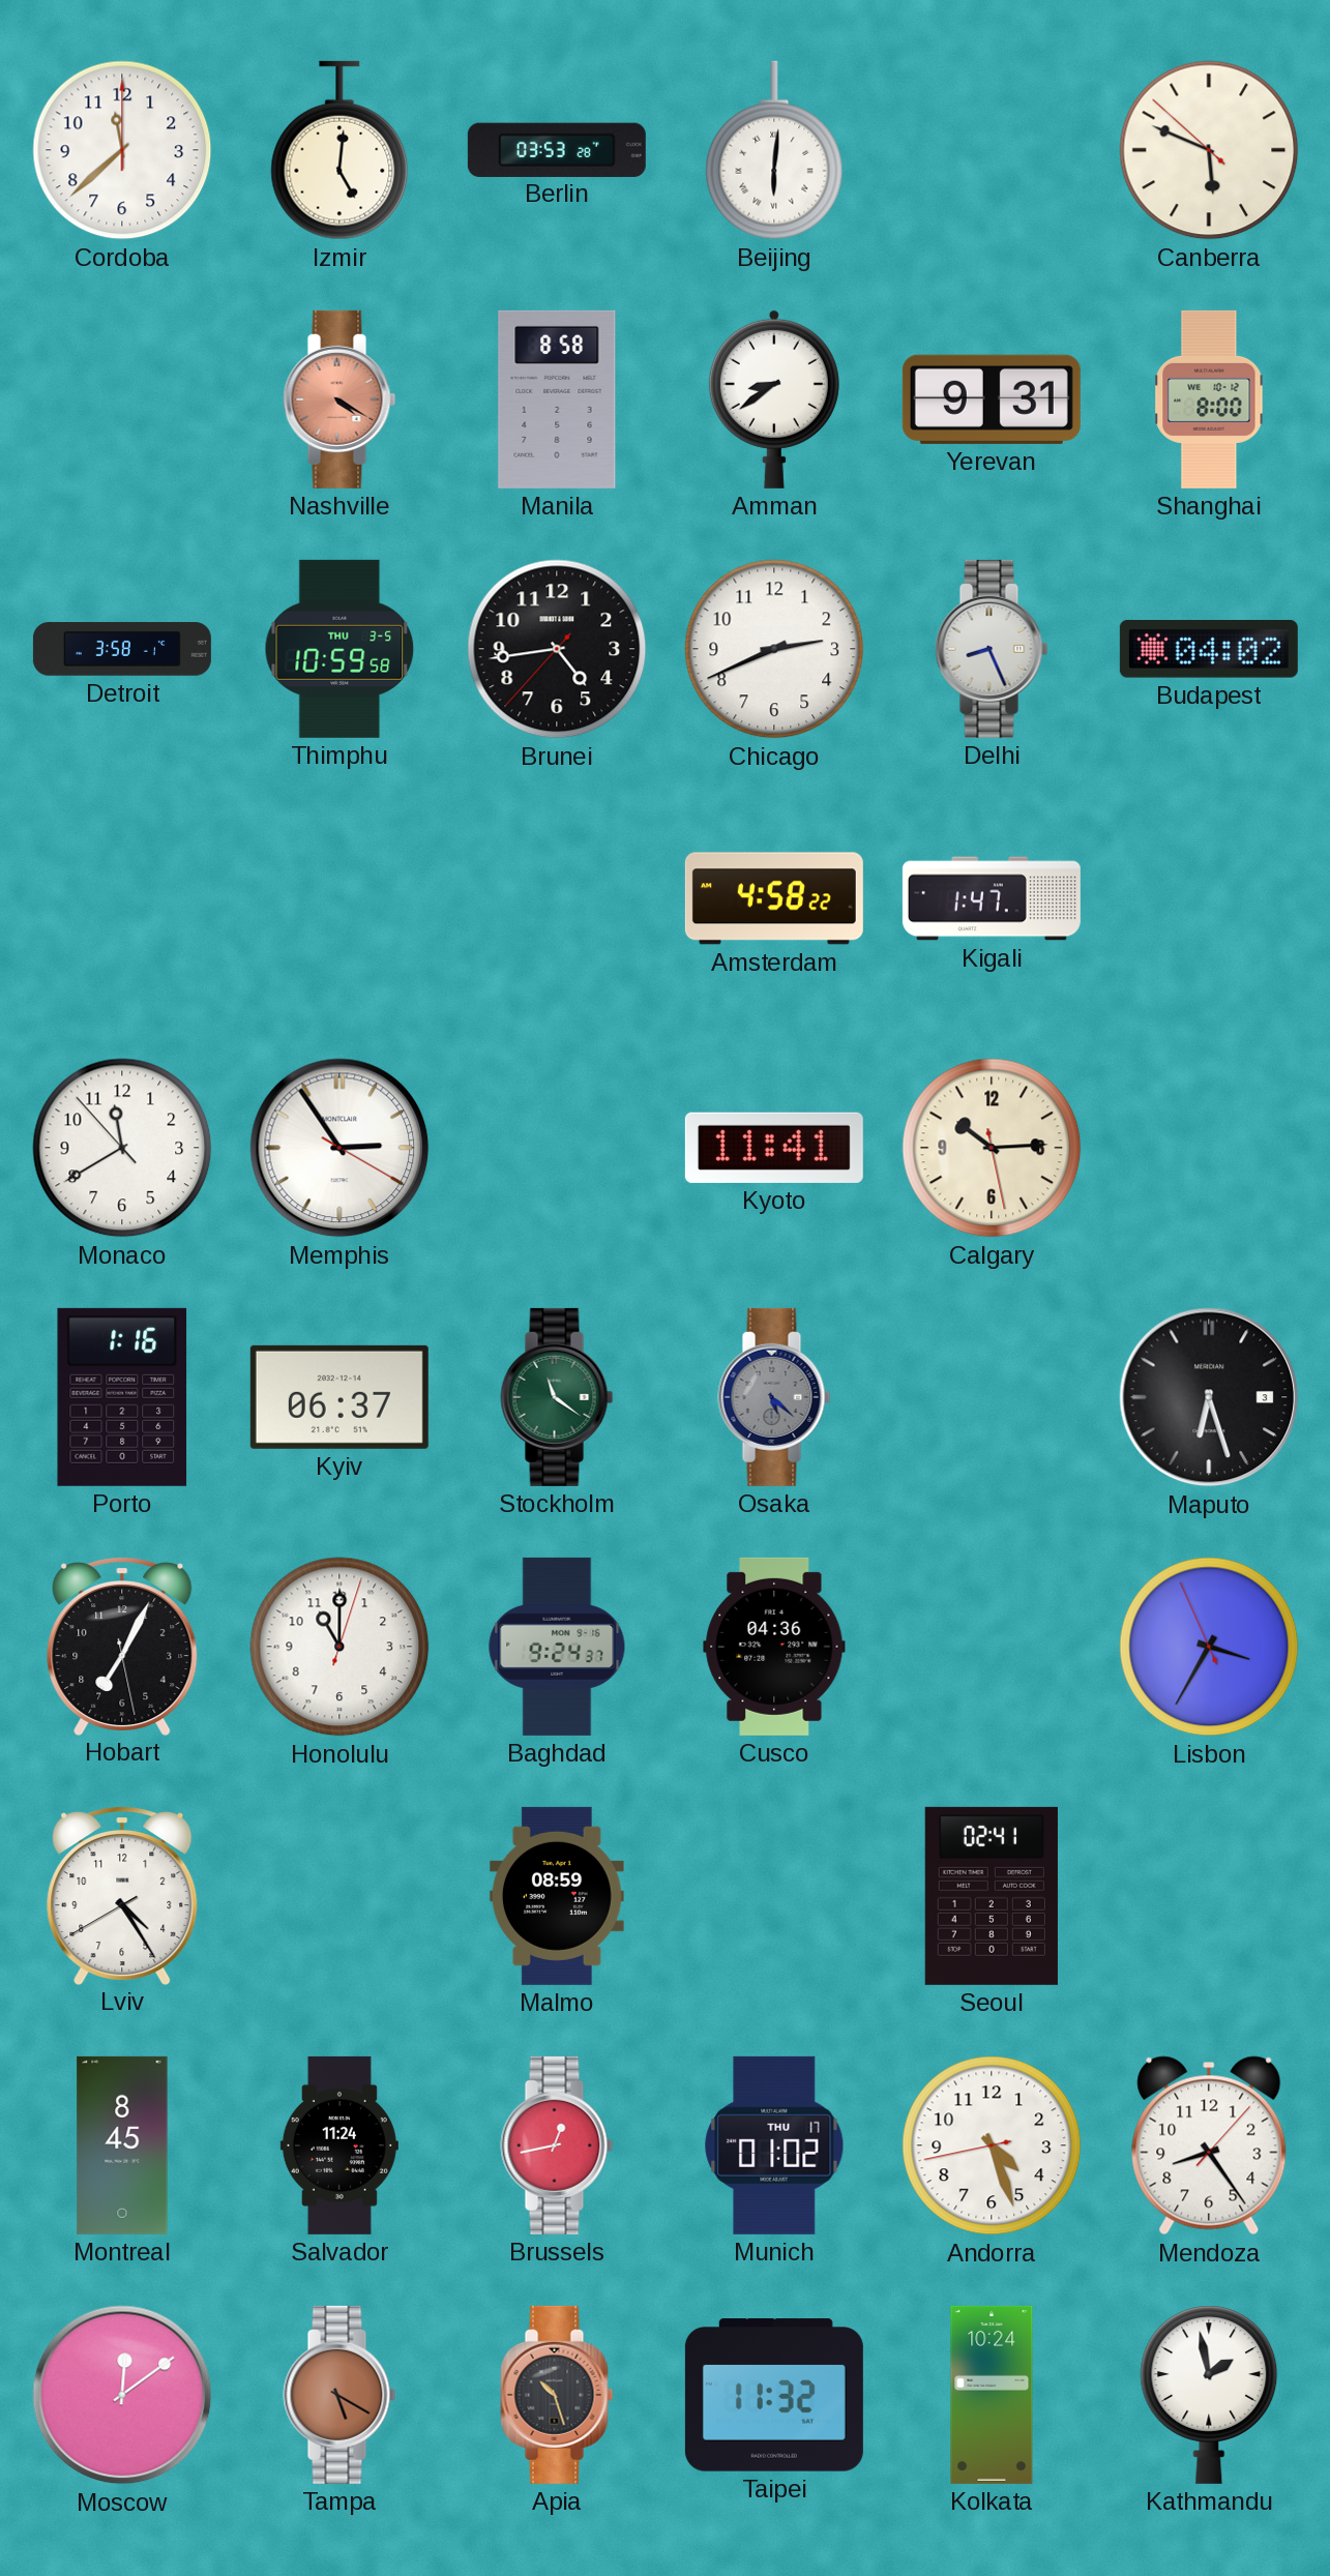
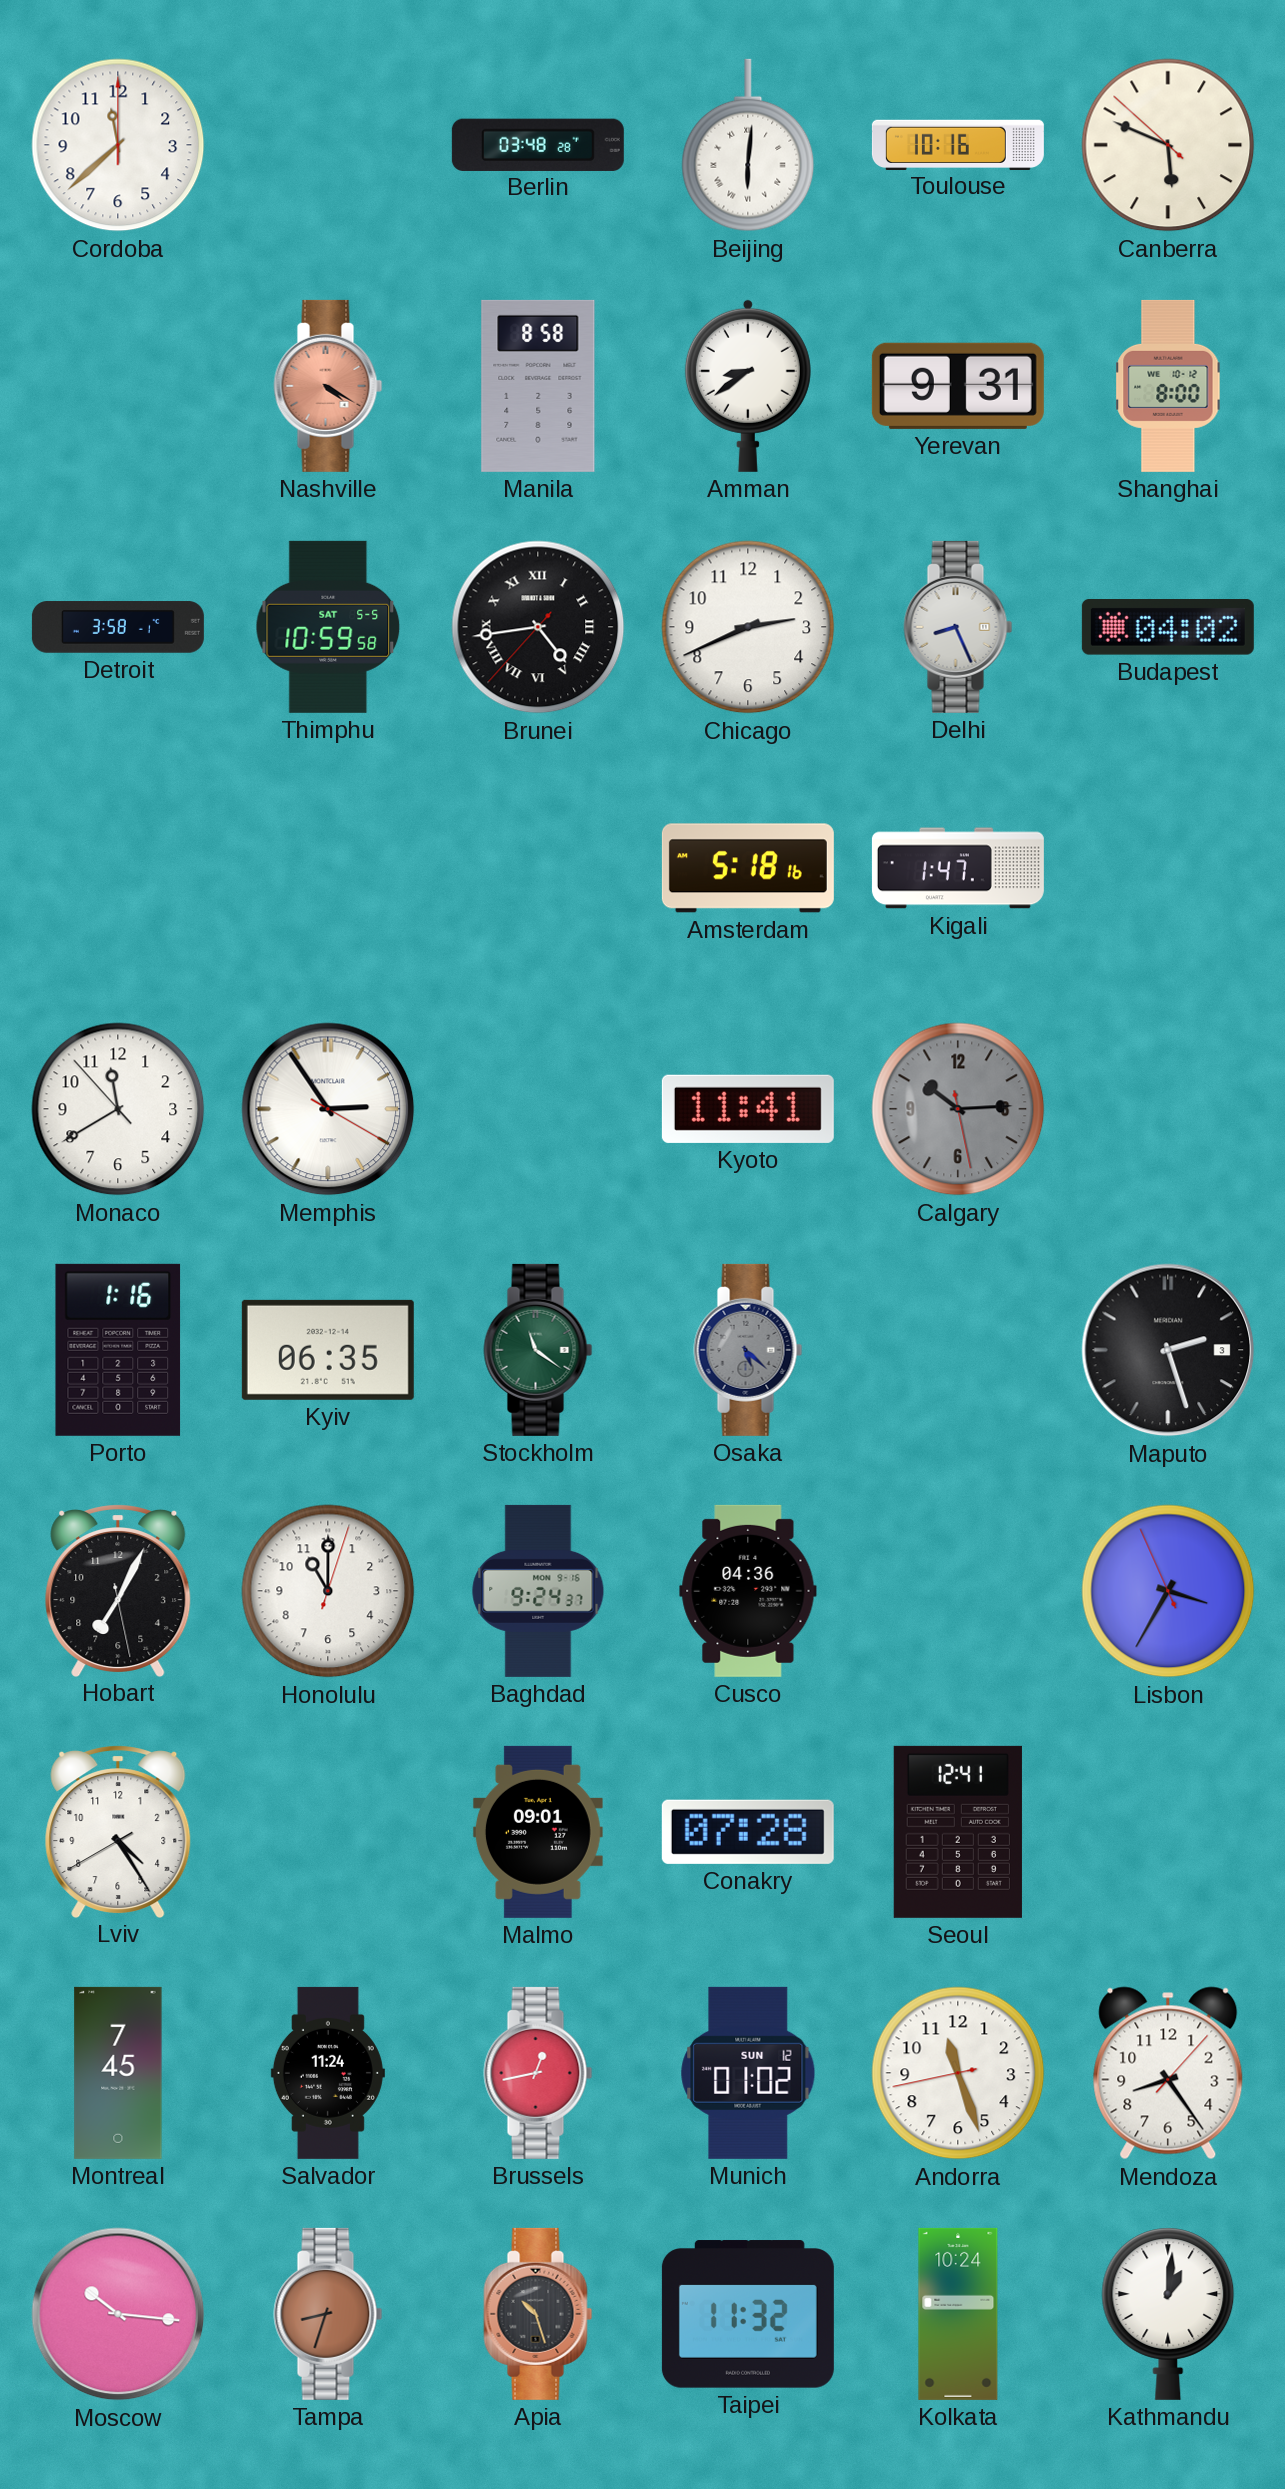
Izmir: 5:01 -> none (339, 150)
Berlin: 03:53 -> 03:48 (538, 144)
Toulouse: none -> 10:16 (958, 144)
Thimphu date: THU 3-5 -> SAT 5-5 (328, 627)
Brunei numerals: Arabic -> Roman (538, 627)
Amsterdam: 4:58 -> 5:18 (748, 868)
Calgary dial: cream -> grey (958, 1109)
Kyiv: 06:37 -> 06:35 (328, 1350)
Maputo: 6:27 -> 2:27 (1168, 1350)
Malmo: 08:59 -> 09:01 (538, 1832)
Conakry: none -> 07:28 (748, 1832)
Seoul: 02:41 -> 12:41 (958, 1832)
Montreal: 8:45 -> 7:45 (118, 2073)
Munich date: THU 17 -> SUN 12 (748, 2073)
Andorra: 4:26 -> 11:26 (958, 2073)
Moscow: 12:09 -> 10:16 (118, 2314)
Tampa: 5:20 -> 8:33 (328, 2314)
Kathmandu: 1:58 -> 1:01 (1168, 2314)
